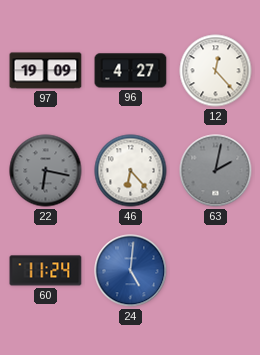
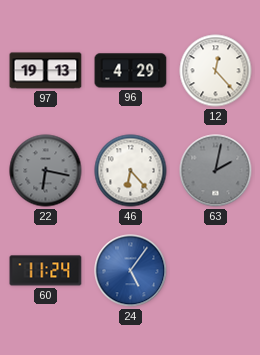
97: 19:09 -> 19:13 (46, 71)
96: 4:27 -> 4:29 (131, 71)
24: 5:01 -> 5:06 (131, 271)
